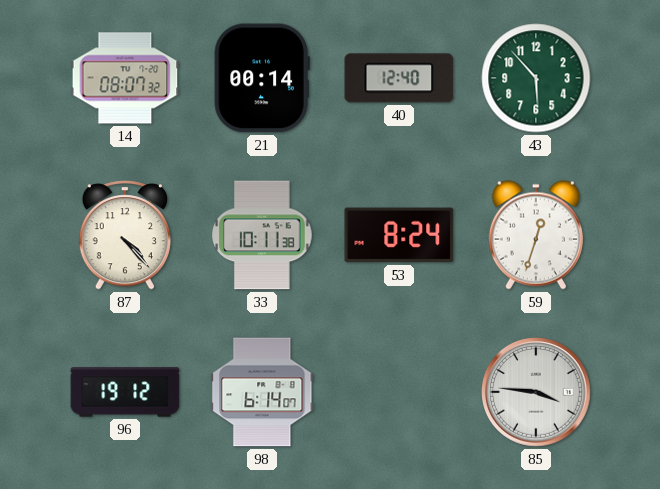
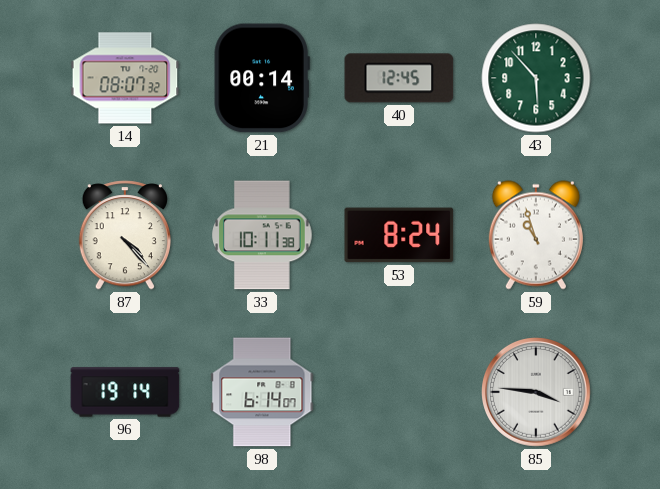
40: 12:40 -> 12:45 (399, 78)
59: 12:33 -> 10:57 (536, 235)
96: 19:12 -> 19:14 (125, 392)
